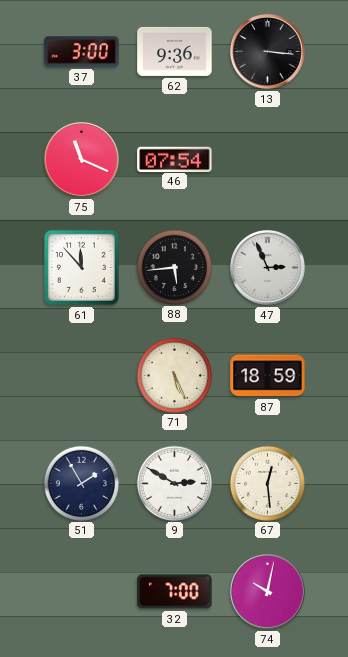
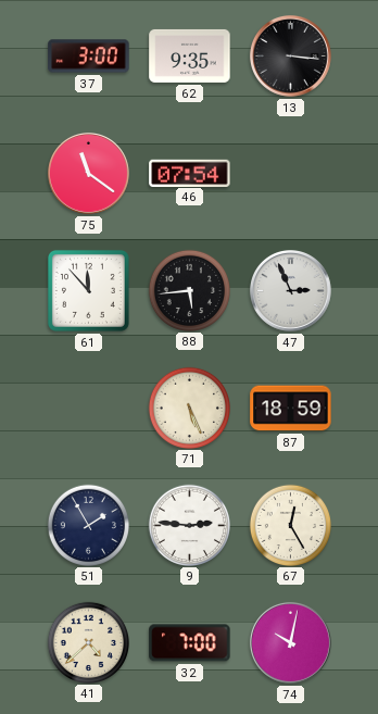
62: 9:36 -> 9:35 (190, 55)
75: 11:19 -> 11:21 (89, 174)
9: 2:50 -> 2:46 (189, 525)
67: 12:29 -> 12:25 (290, 525)
41: none -> 4:38 (88, 642)
